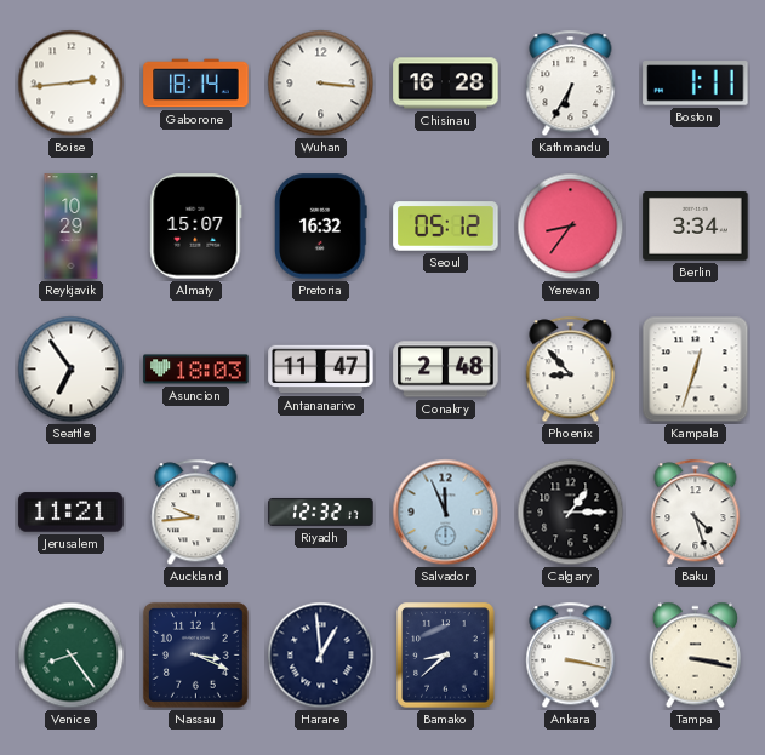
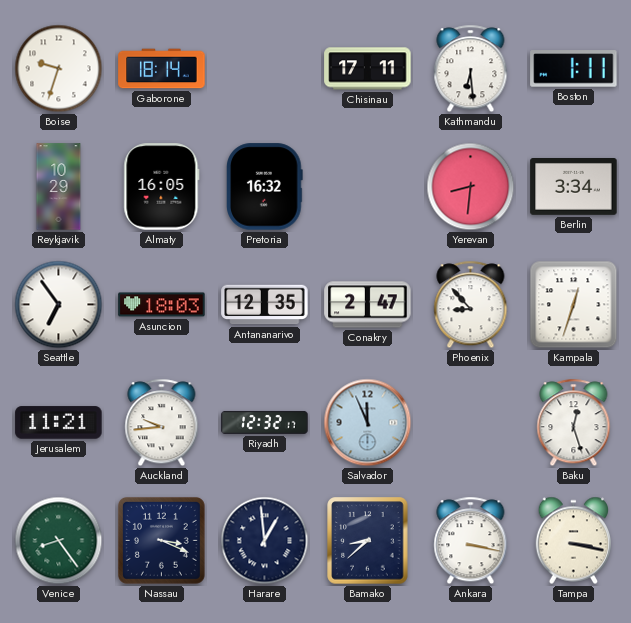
Boise: 2:44 -> 9:33 (59, 69)
Wuhan: 3:16 -> none (321, 84)
Chisinau: 16:28 -> 17:11 (368, 69)
Kathmandu: 6:35 -> 6:29 (471, 69)
Almaty: 15:07 -> 16:05 (162, 187)
Seoul: 05:12 -> none (446, 227)
Yerevan: 8:36 -> 8:31 (471, 187)
Antananarivo: 11:47 -> 12:35 (265, 305)
Conakry: 2:48 -> 2:47 (368, 305)
Calgary: 1:15 -> none (571, 513)
Baku: 4:27 -> 12:27 (574, 423)
